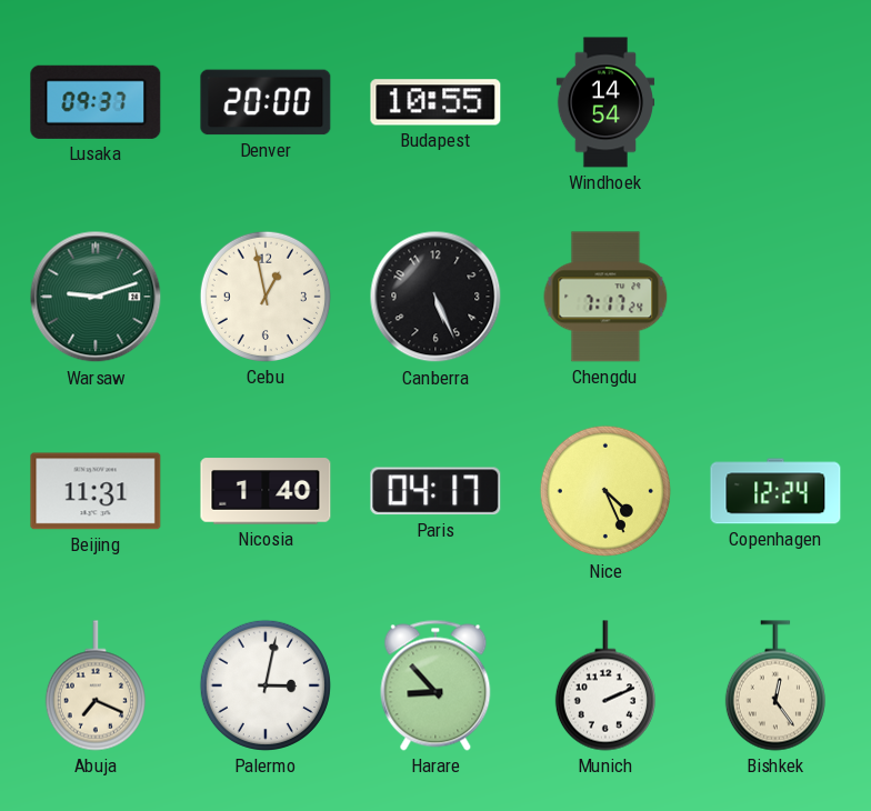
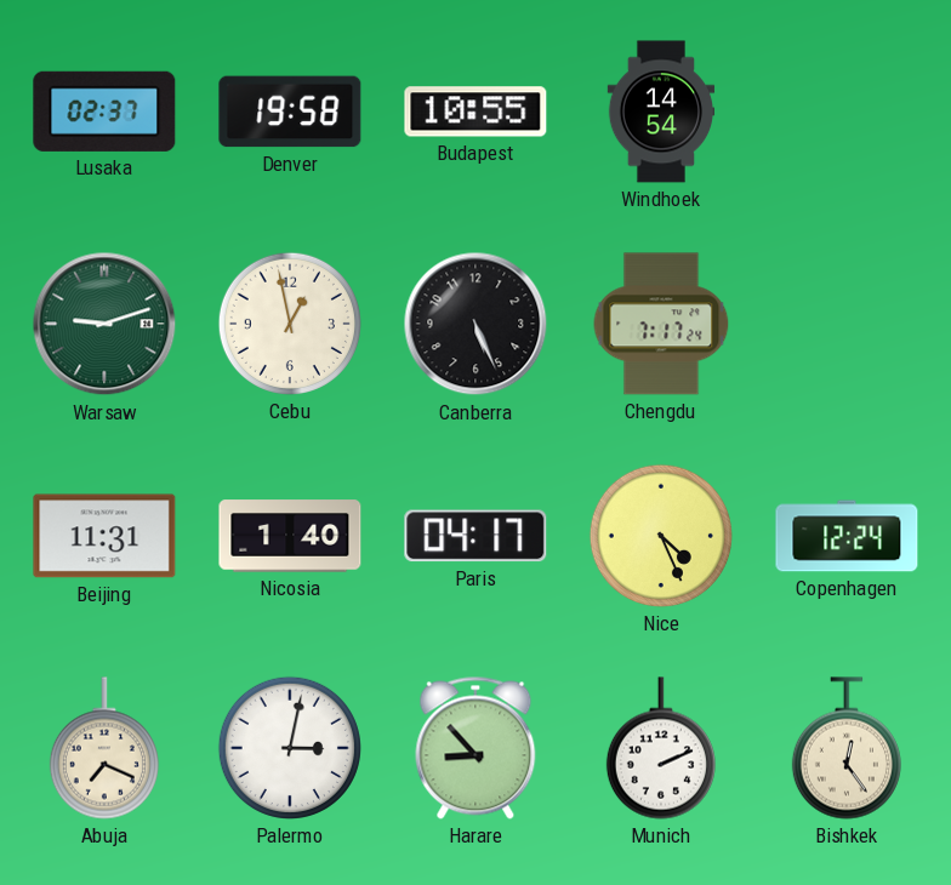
Lusaka: 09:37 -> 02:37 (104, 112)
Denver: 20:00 -> 19:58 (290, 112)
